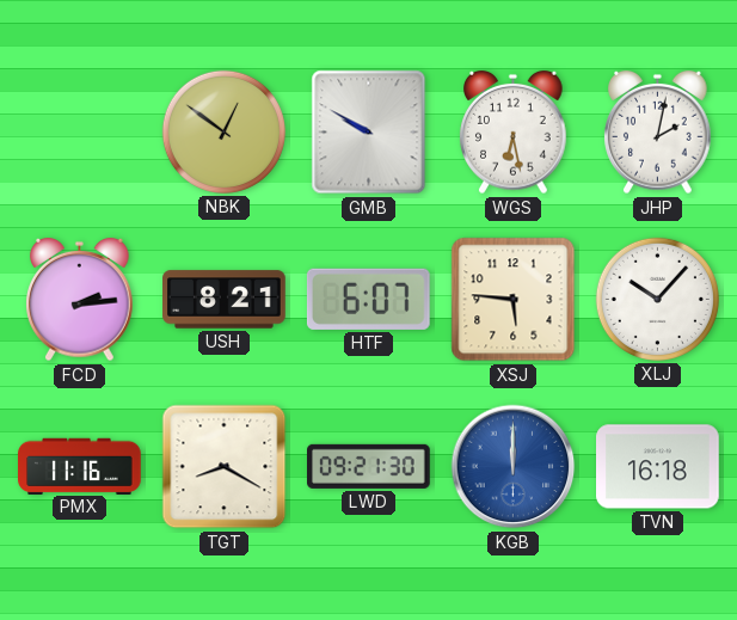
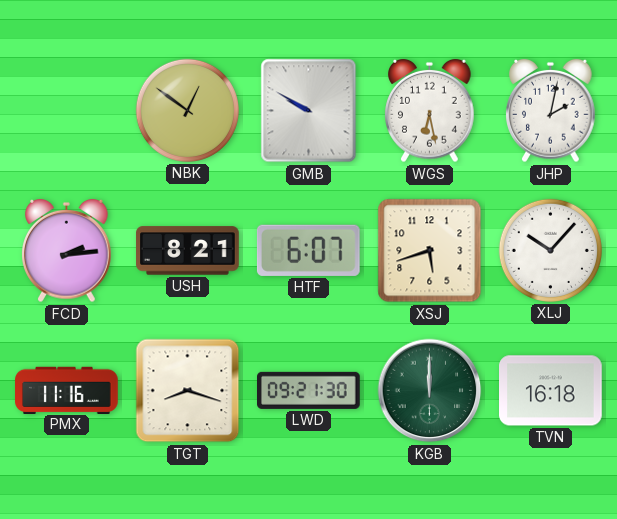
XSJ: 5:46 -> 5:42 (430, 251)
TGT: 8:20 -> 8:18 (188, 391)
KGB dial: blue -> green (430, 391)
